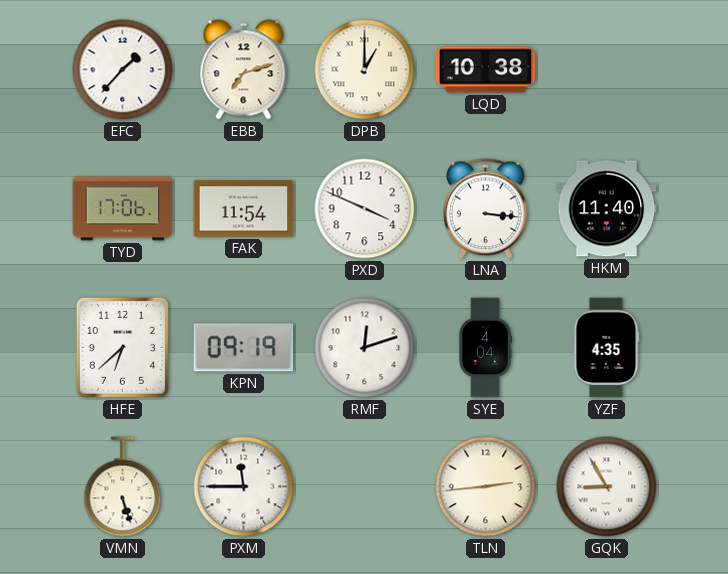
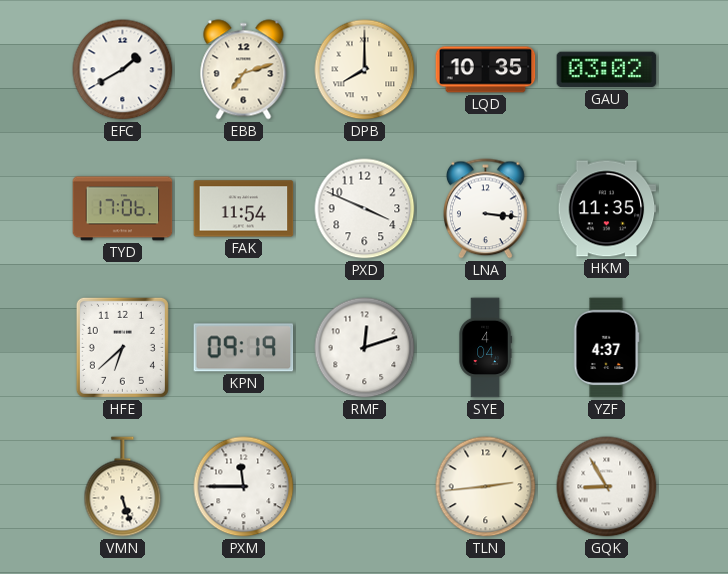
EFC: 1:37 -> 1:40 (123, 70)
DPB: 1:00 -> 8:00 (365, 70)
LQD: 10:38 -> 10:35 (486, 70)
GAU: none -> 03:02 (607, 70)
HKM: 11:40 -> 11:35 (607, 209)
YZF: 4:35 -> 4:37 (606, 348)
